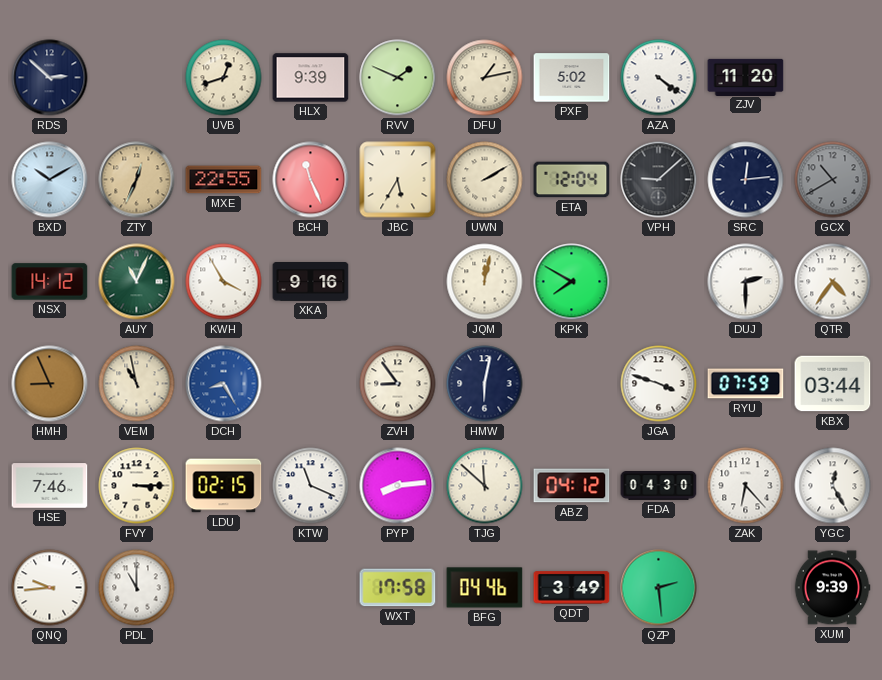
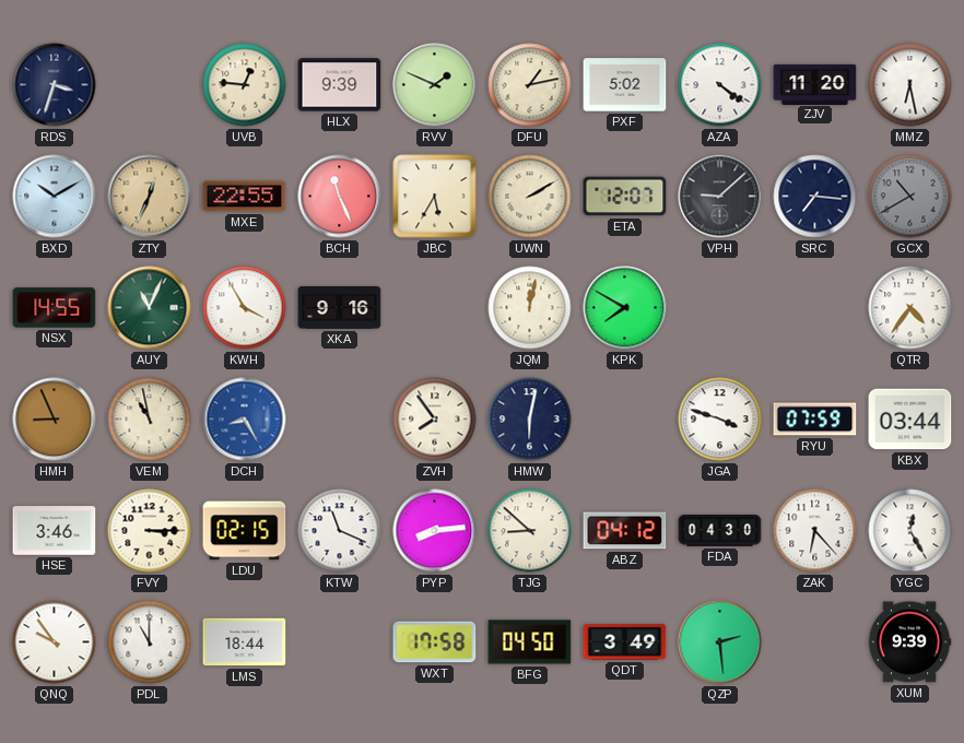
RDS: 2:52 -> 3:33 (55, 85)
UVB: 12:42 -> 12:46 (245, 85)
MMZ: none -> 6:28 (910, 85)
ETA: 12:04 -> 12:07 (625, 197)
SRC: 12:14 -> 7:16 (815, 197)
NSX: 14:12 -> 14:55 (55, 308)
DUJ: 2:30 -> none (746, 282)
ZVH: 8:54 -> 7:54 (435, 420)
HSE: 7:46 -> 3:46 (55, 531)
TJG: 11:52 -> 8:52 (530, 531)
QNQ: 9:44 -> 9:54 (55, 642)
LMS: none -> 18:44 (245, 642)
BFG: 04:46 -> 04:50 (530, 642)
